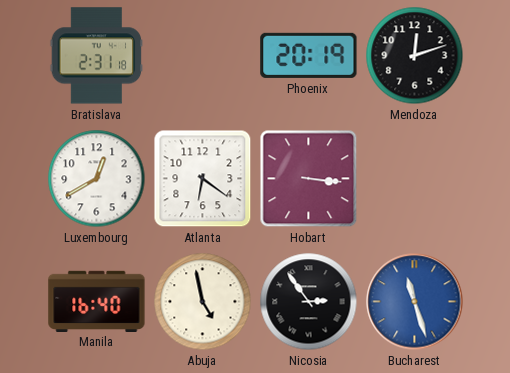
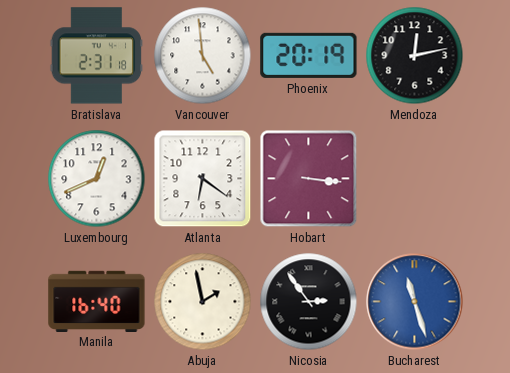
Vancouver: none -> 4:59 (203, 56)
Mendoza: 12:12 -> 12:13 (415, 56)
Luxembourg: 12:40 -> 12:41 (97, 179)
Abuja: 4:58 -> 1:58 (203, 302)
